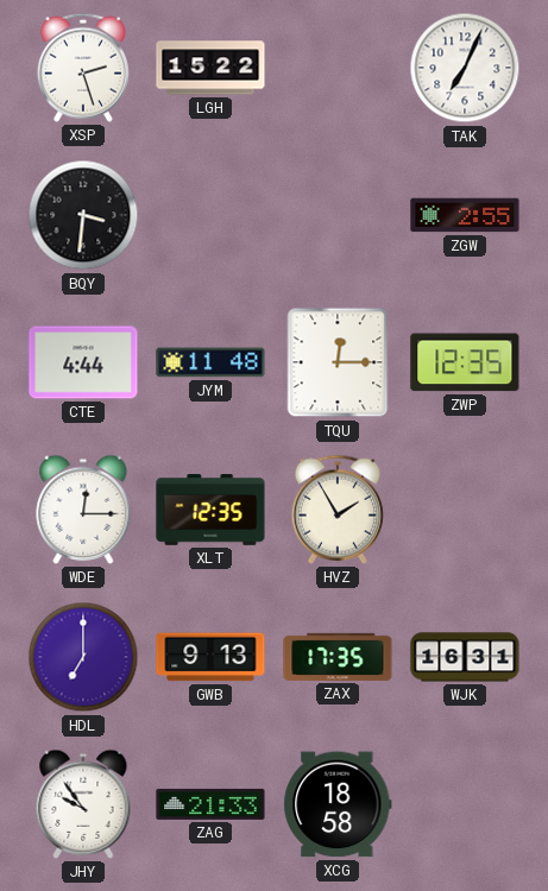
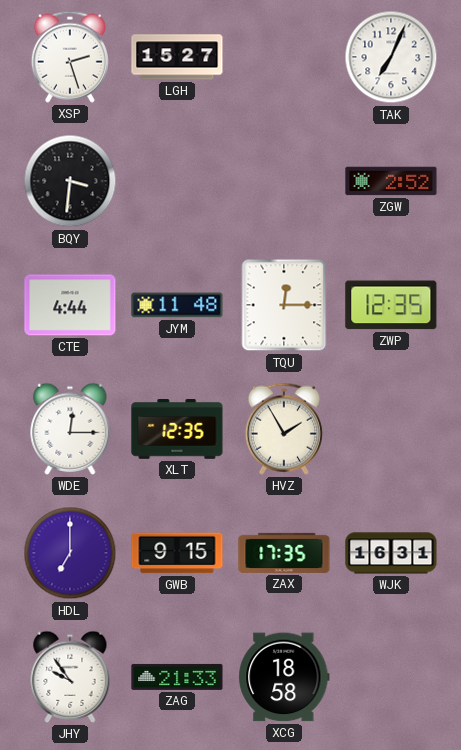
LGH: 15:22 -> 15:27 (177, 57)
ZGW: 2:55 -> 2:52 (391, 181)
GWB: 9:13 -> 9:15 (177, 553)
